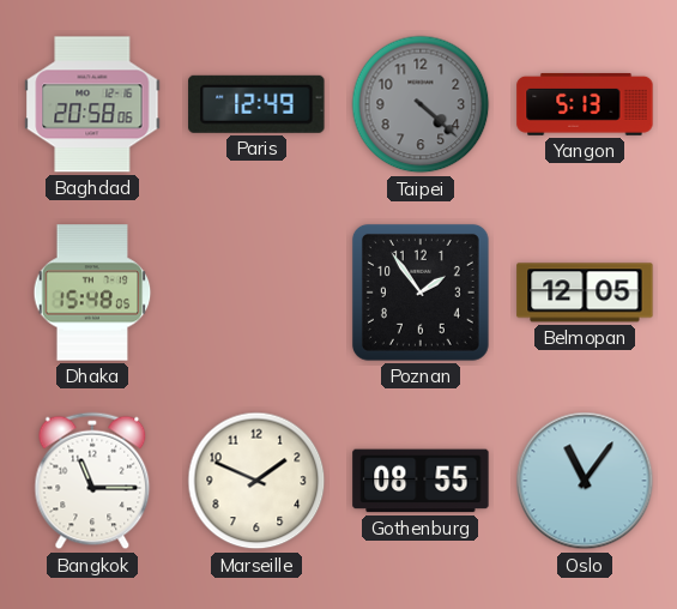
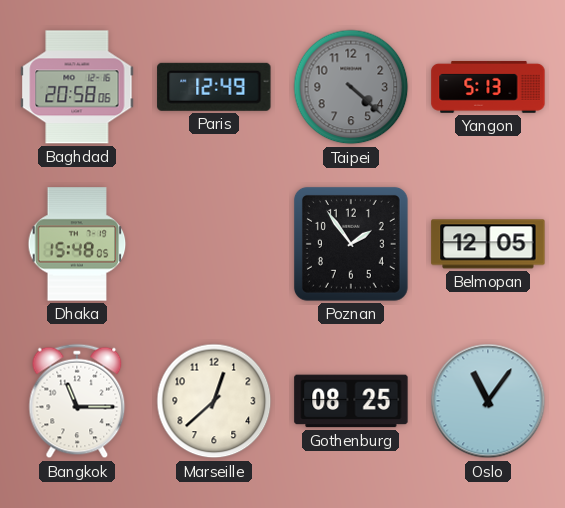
Marseille: 1:49 -> 12:38 (214, 401)
Gothenburg: 08:55 -> 08:25 (351, 401)
